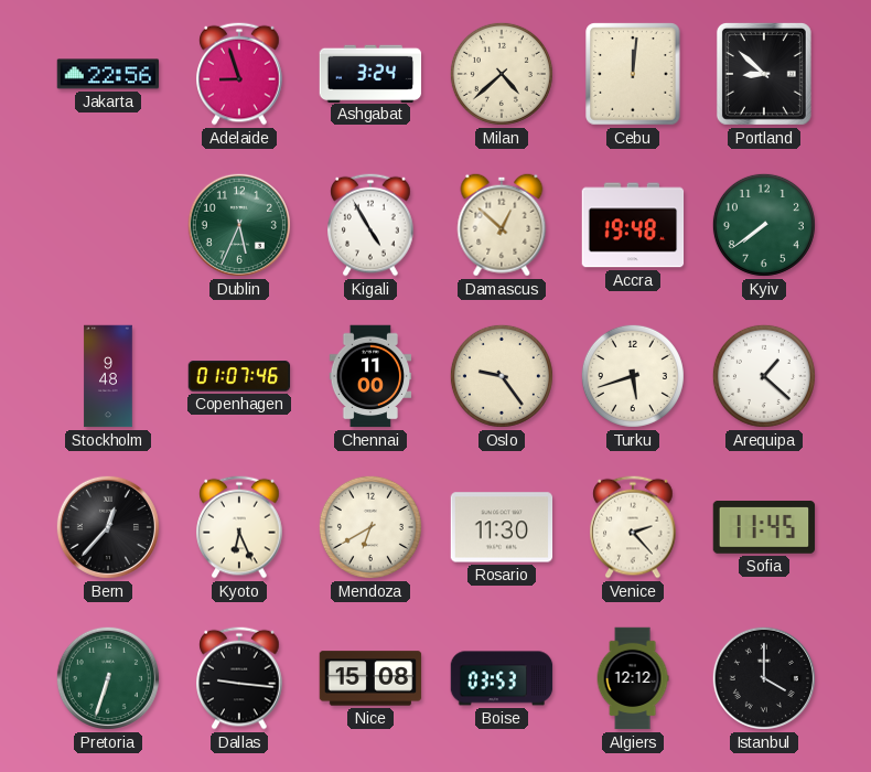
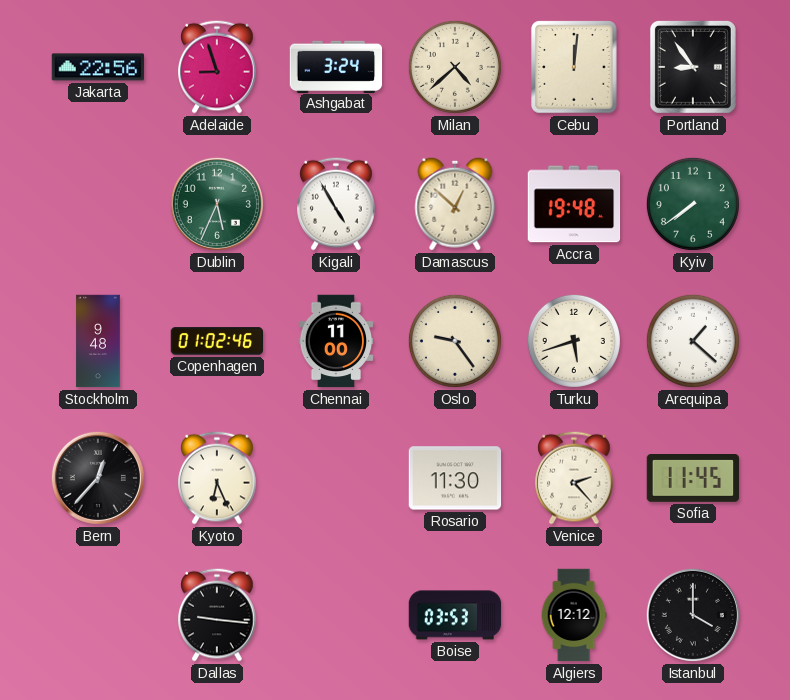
Portland: 8:52 -> 8:54 (693, 67)
Copenhagen: 01:07 -> 01:02 (217, 341)
Mendoza: 6:40 -> none (370, 527)
Pretoria: 6:33 -> none (108, 678)
Nice: 15:08 -> none (370, 678)
